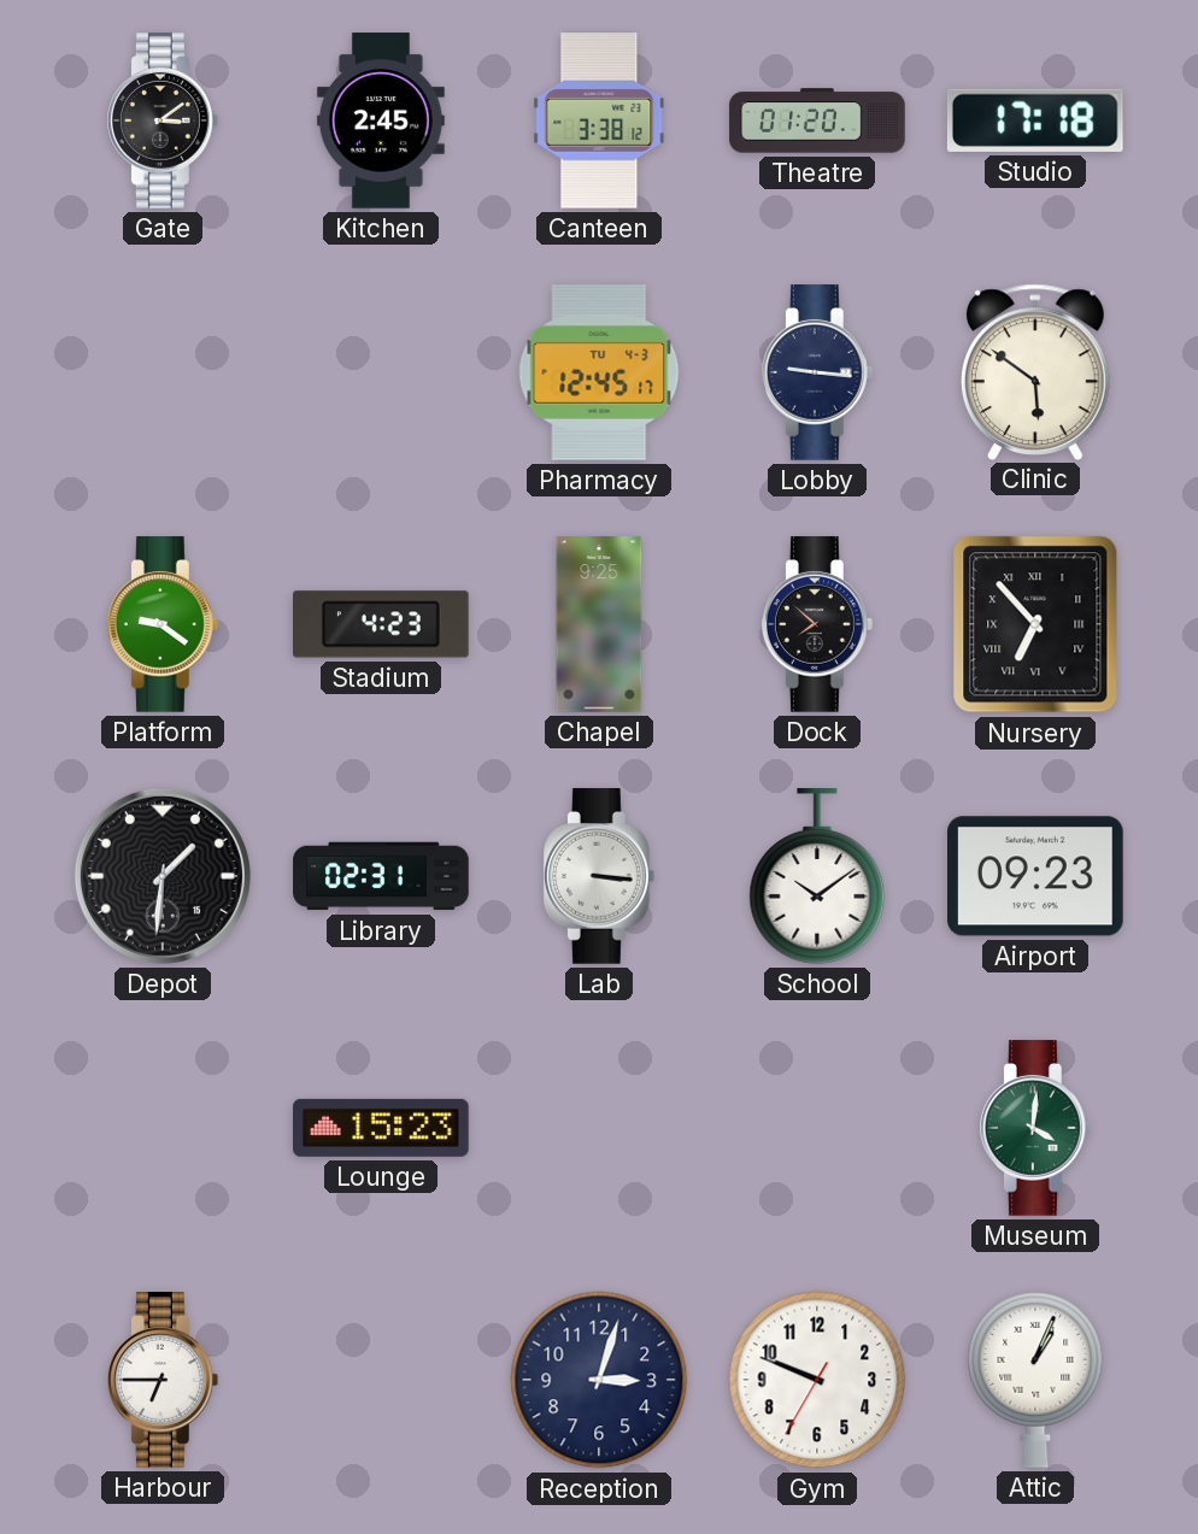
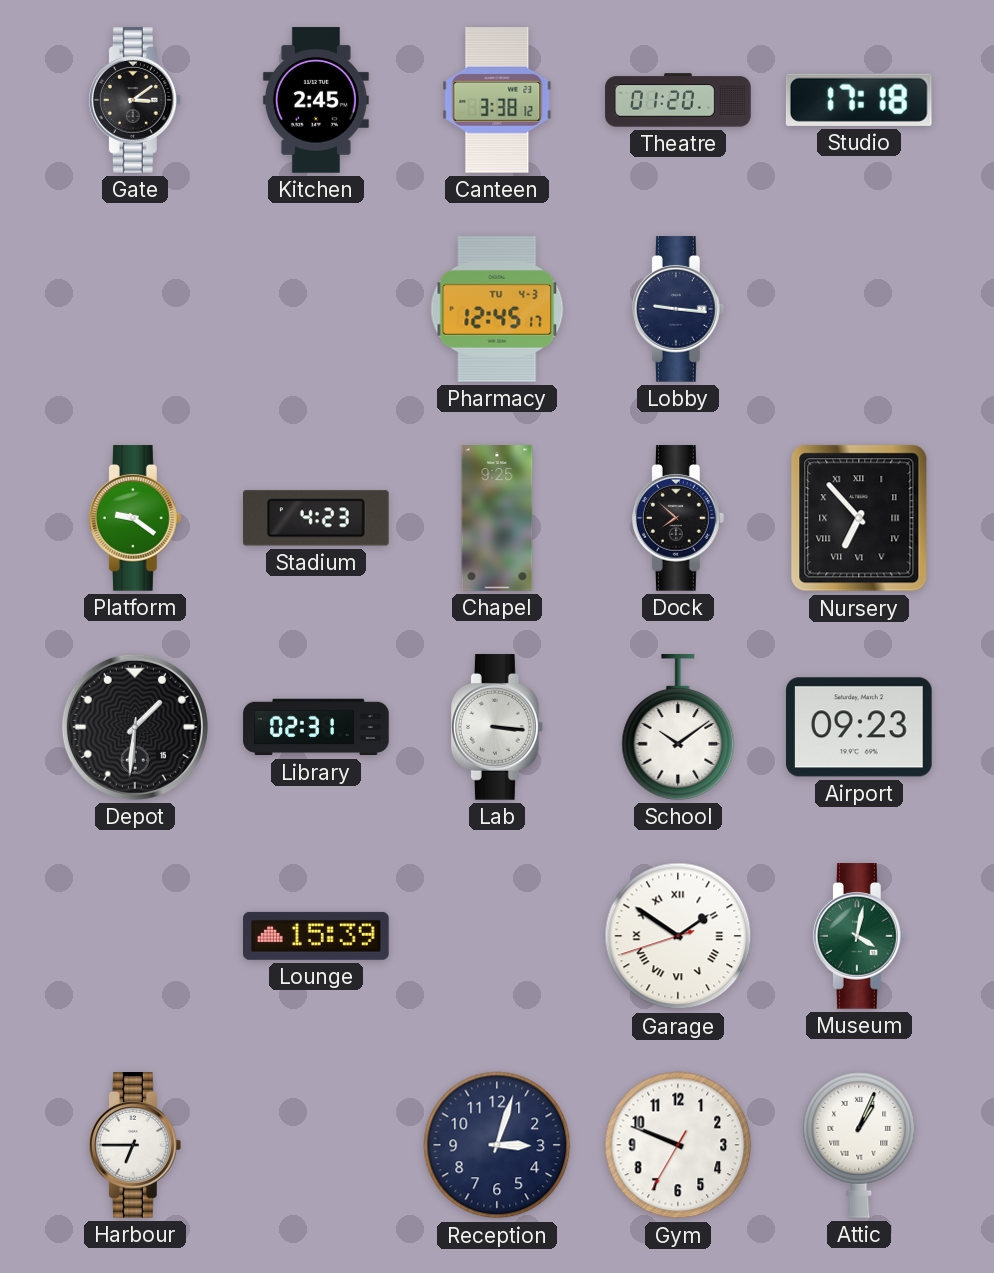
Clinic: 5:51 -> none (1035, 371)
Lounge: 15:23 -> 15:39 (316, 936)
Garage: none -> 1:50 (678, 936)
Museum: 4:01 -> 4:02 (859, 936)
